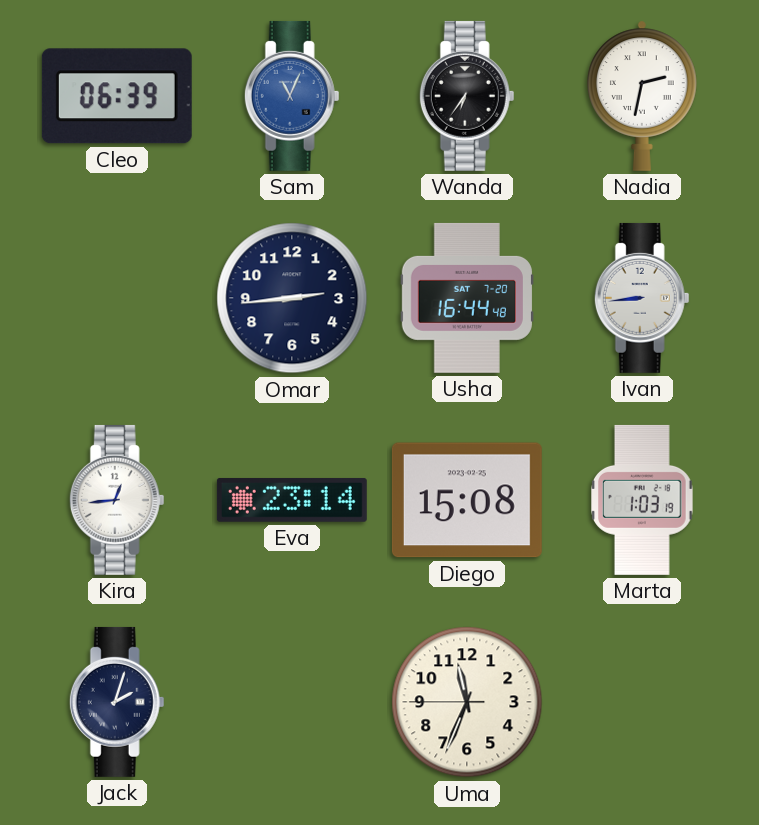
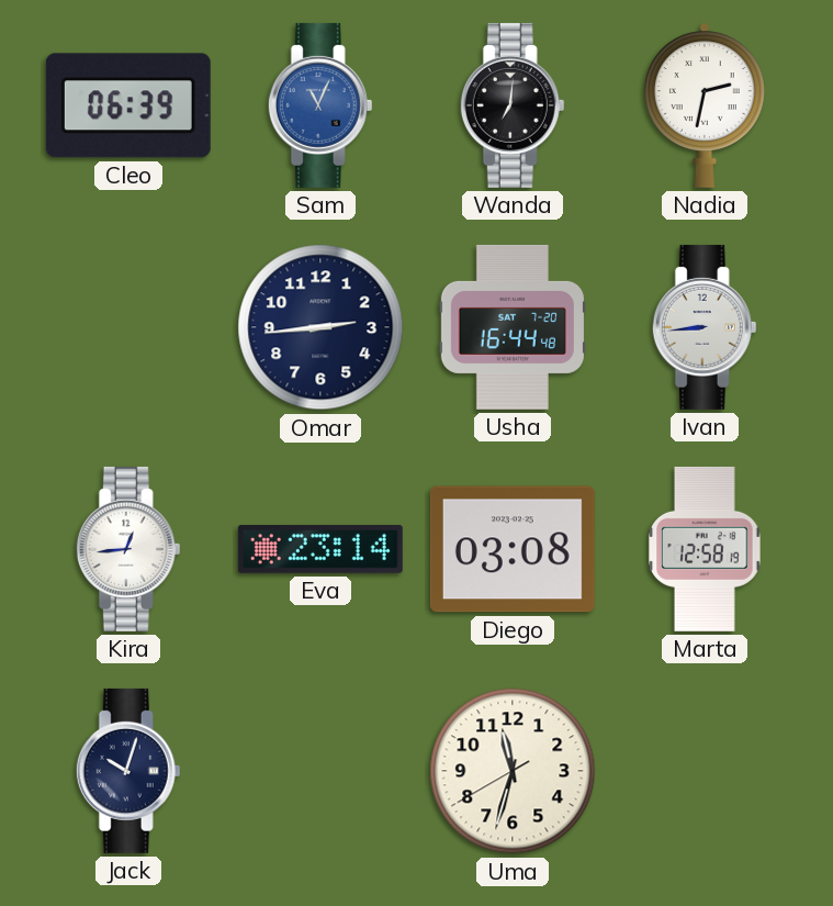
Wanda: 6:36 -> 7:01 (513, 105)
Diego: 15:08 -> 03:08 (513, 549)
Marta: 1:03 -> 12:58 (705, 549)
Jack: 2:03 -> 10:03 (128, 771)
Uma: 11:33 -> 11:32 (513, 771)
